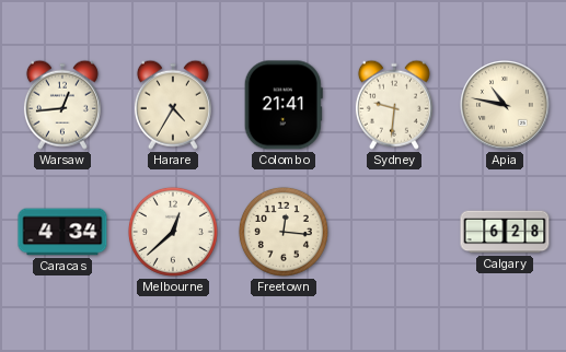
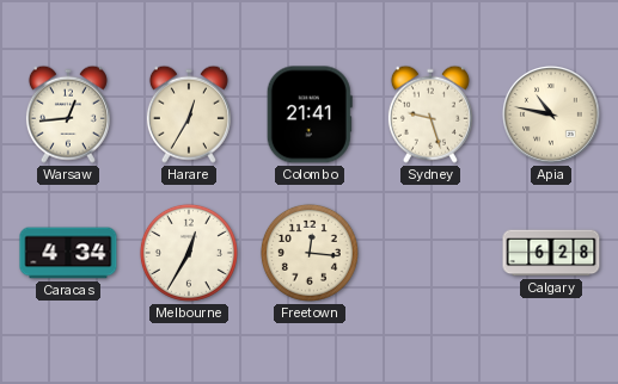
Harare: 4:35 -> 12:35 (189, 114)
Sydney: 9:31 -> 9:27 (430, 114)
Melbourne: 12:38 -> 12:35 (189, 253)
